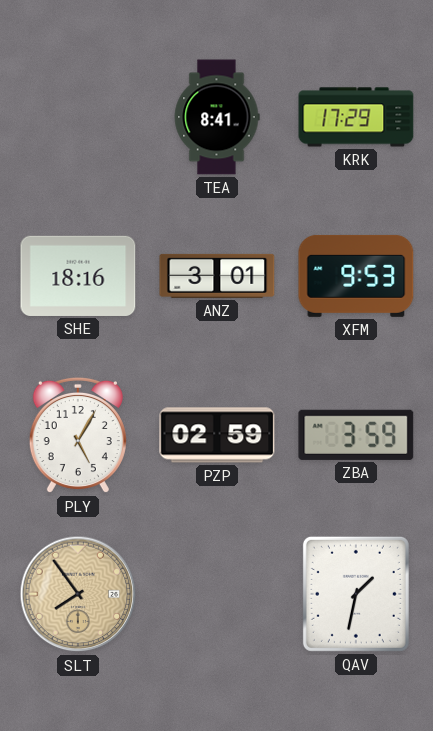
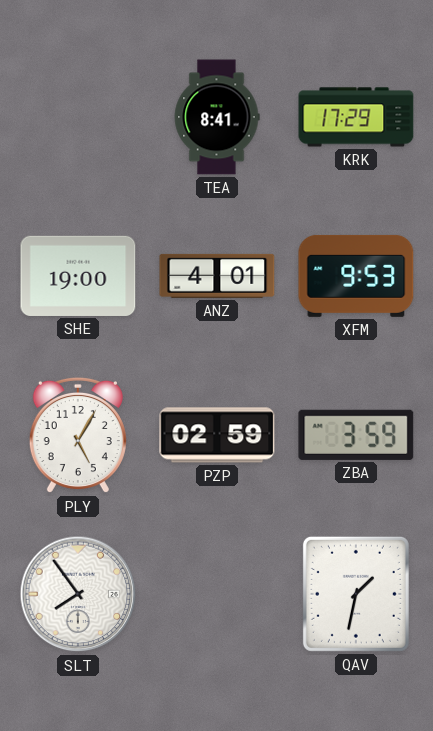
SHE: 18:16 -> 19:00 (78, 276)
ANZ: 3:01 -> 4:01 (217, 276)
SLT dial: champagne -> white (78, 594)
